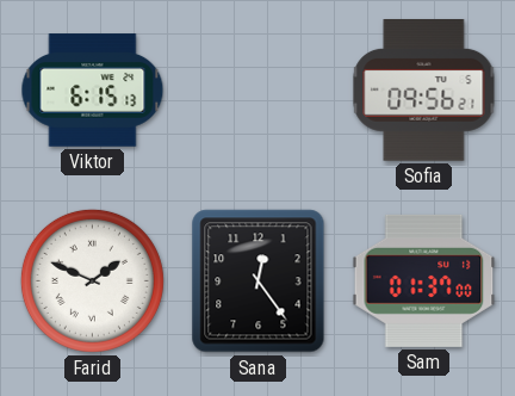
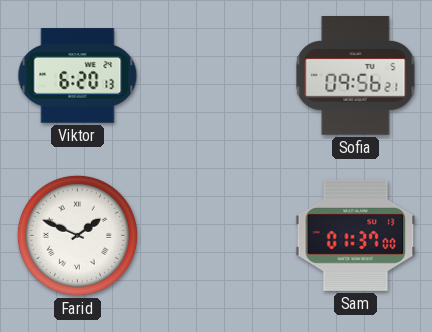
Viktor: 6:15 -> 6:20 (78, 76)
Sana: 12:24 -> none (259, 281)
